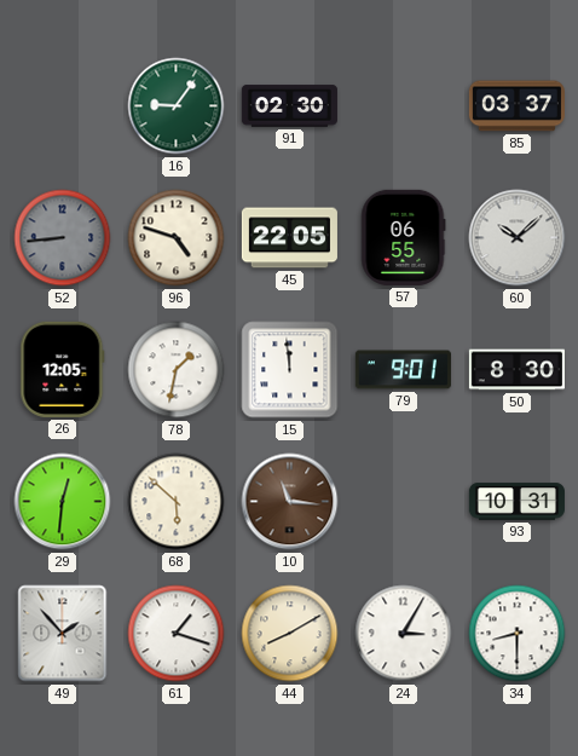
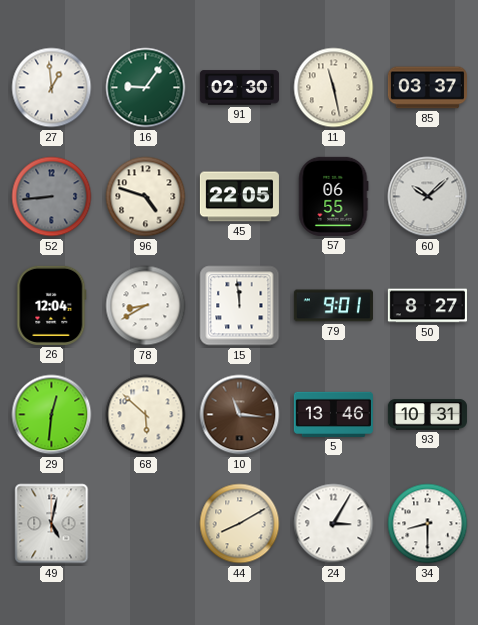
27: none -> 12:59 (52, 88)
11: none -> 11:28 (334, 88)
26: 12:05 -> 12:04 (52, 305)
78: 1:32 -> 8:40 (146, 306)
50: 8:30 -> 8:27 (427, 306)
5: none -> 13:46 (333, 414)
49: 1:53 -> 5:02 (52, 524)
61: 1:18 -> none (177, 634)
